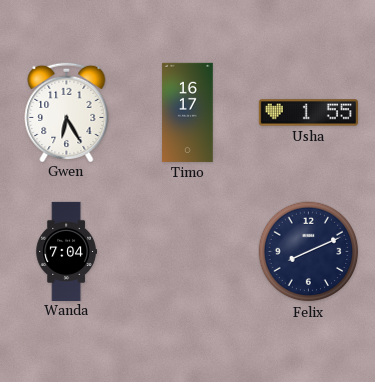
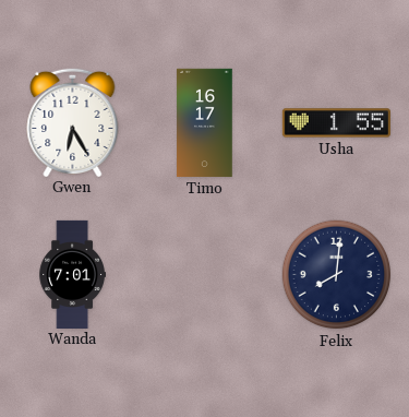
Wanda: 7:04 -> 7:01 (72, 274)
Felix: 8:11 -> 8:01 (337, 275)
